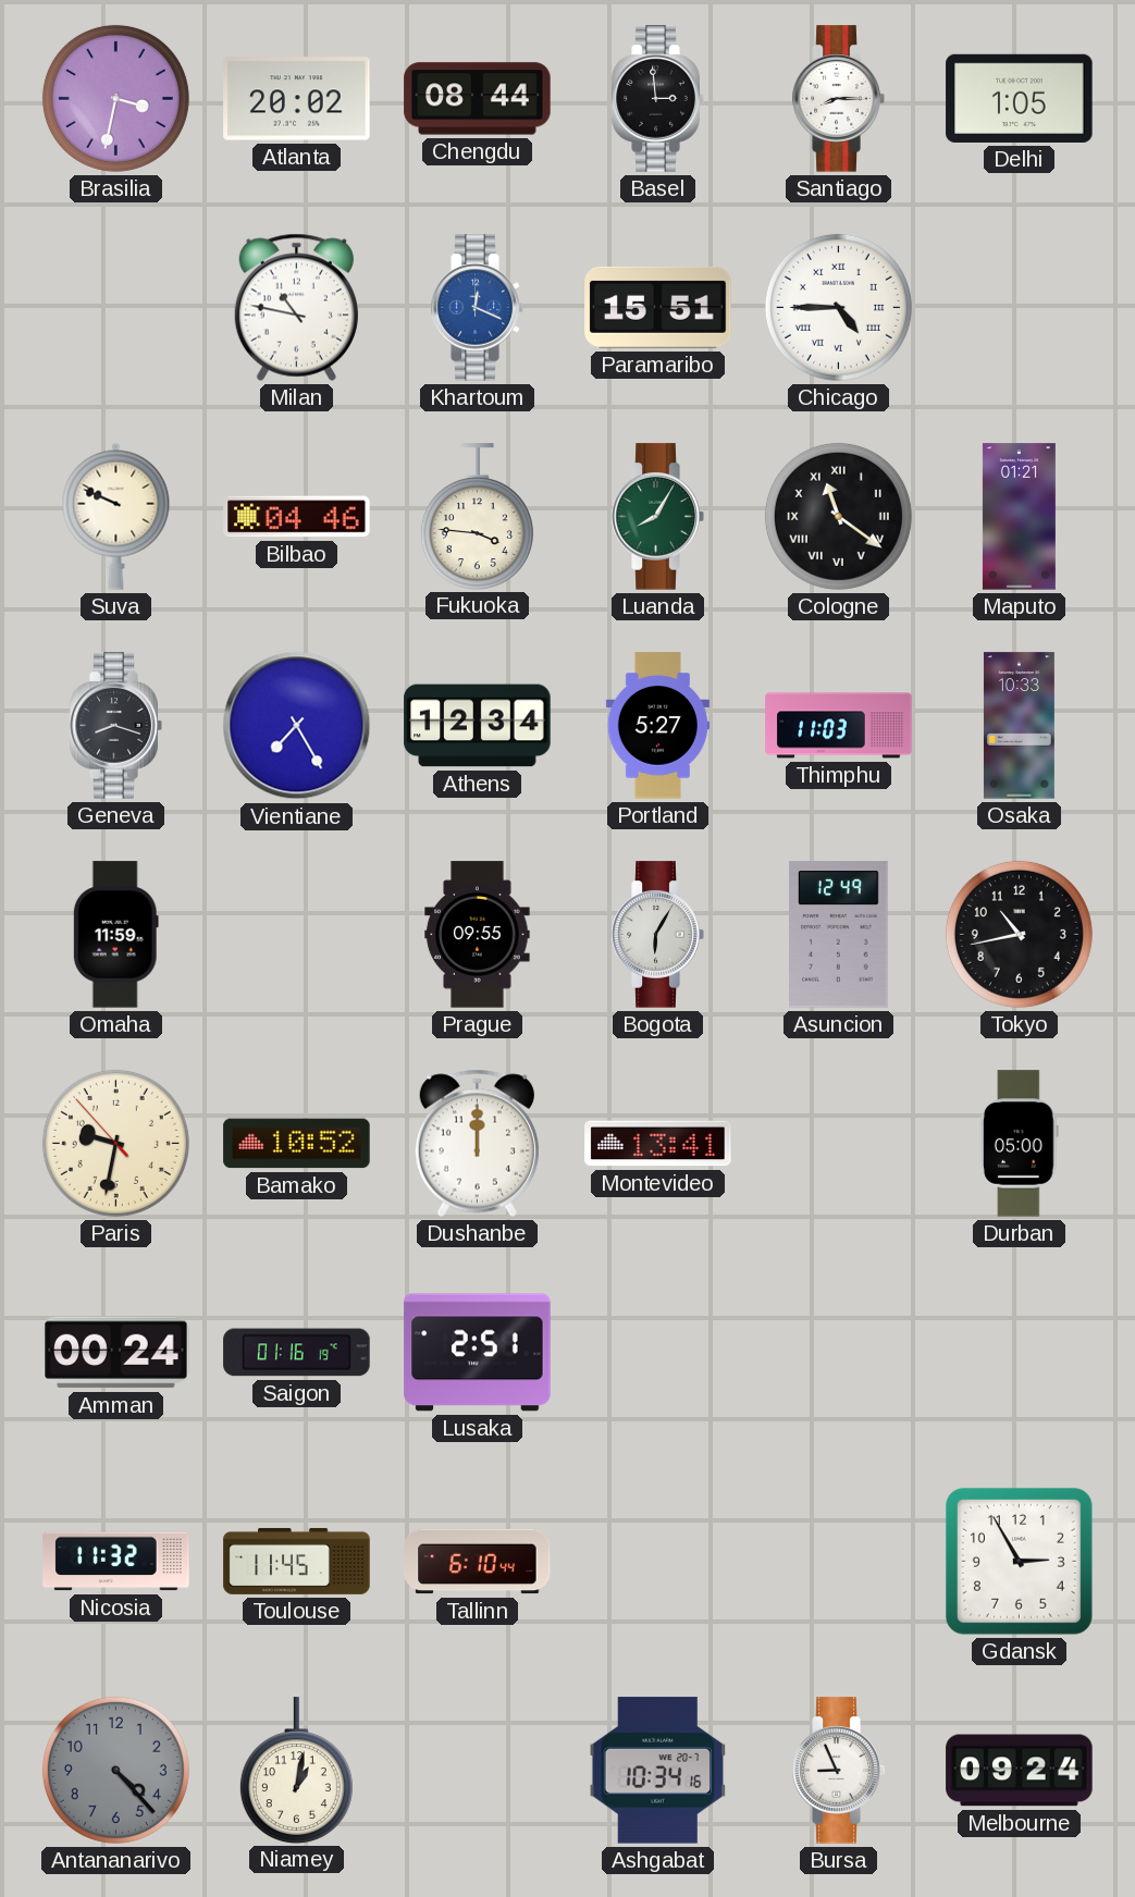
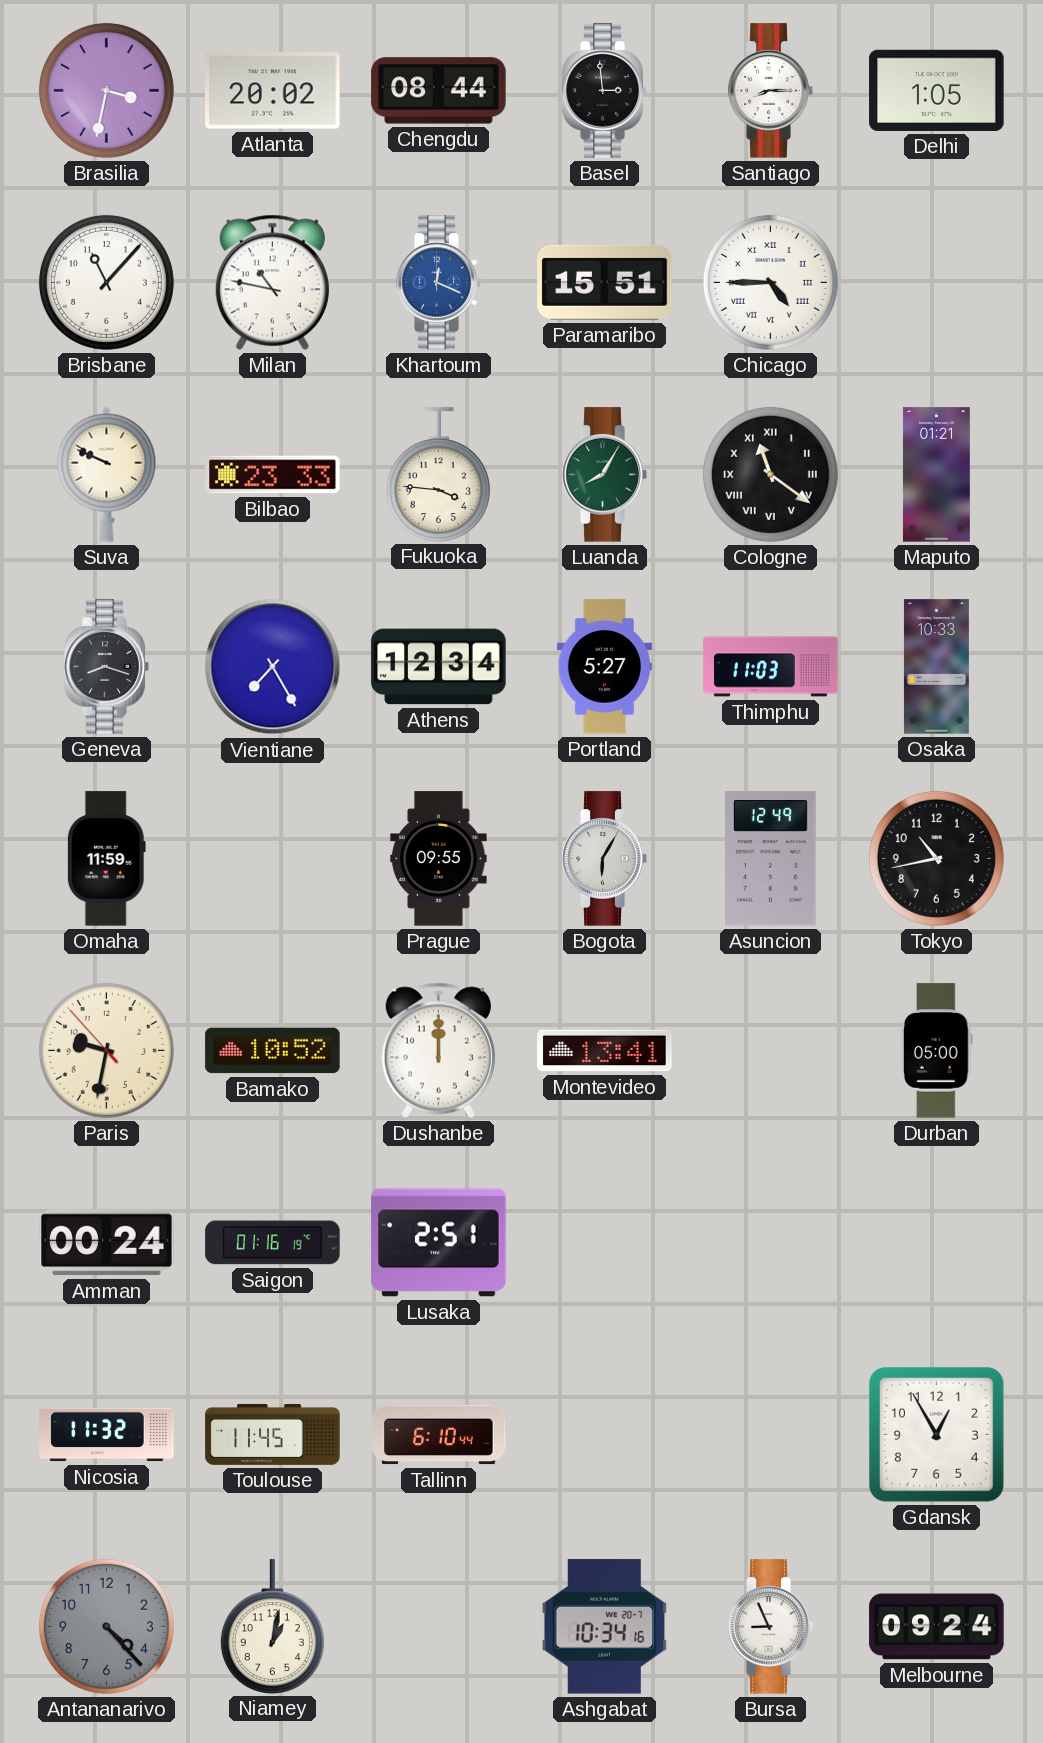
Brisbane: none -> 11:07 (106, 282)
Bilbao: 04:46 -> 23:33 (273, 475)
Gdansk: 2:55 -> 12:55 (936, 1434)
